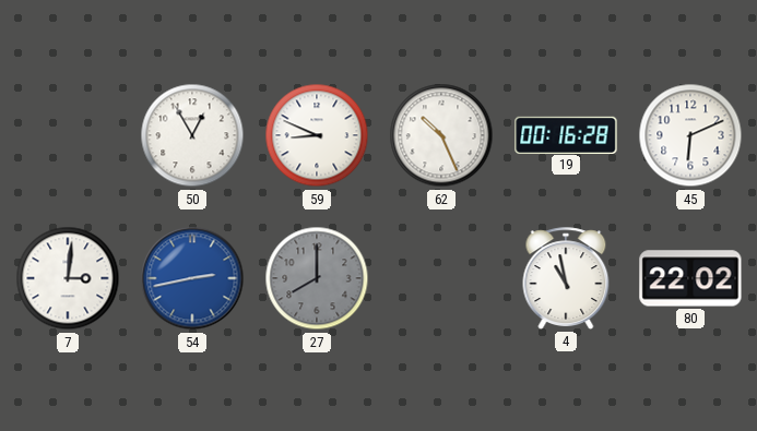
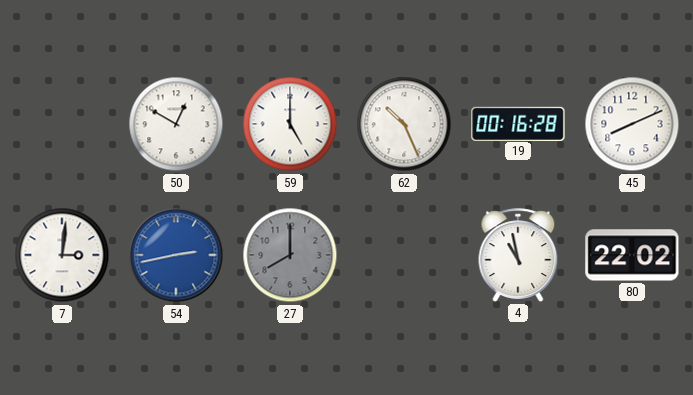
50: 12:55 -> 12:50 (176, 124)
59: 8:49 -> 5:00 (290, 124)
45: 6:11 -> 8:11 (632, 124)
